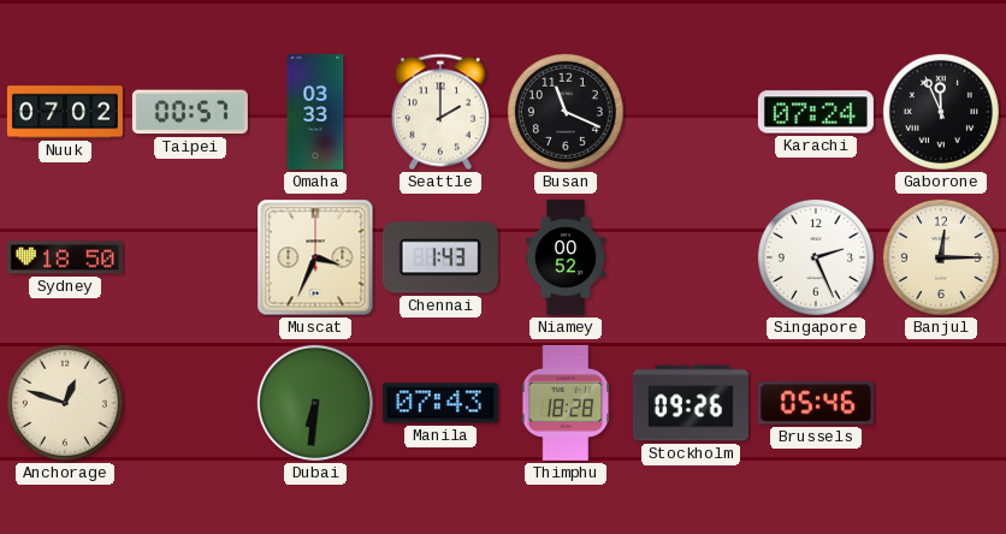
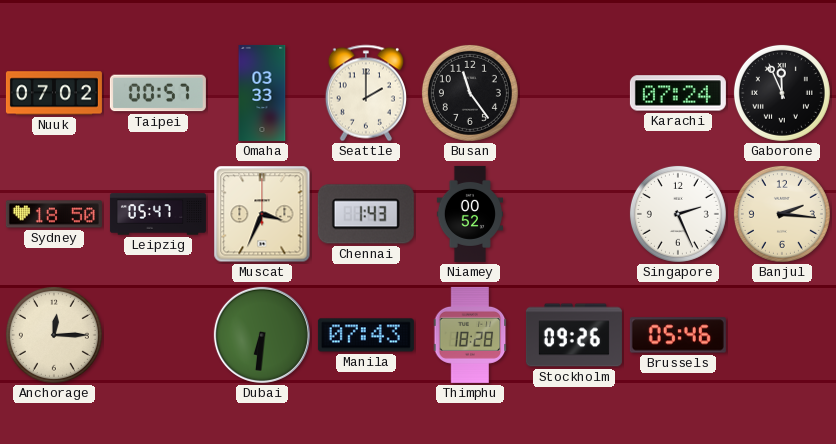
Busan: 11:19 -> 11:24 (470, 93)
Leipzig: none -> 05:47 (158, 214)
Banjul: 12:15 -> 2:16 (782, 214)
Anchorage: 12:48 -> 12:15 (54, 335)
